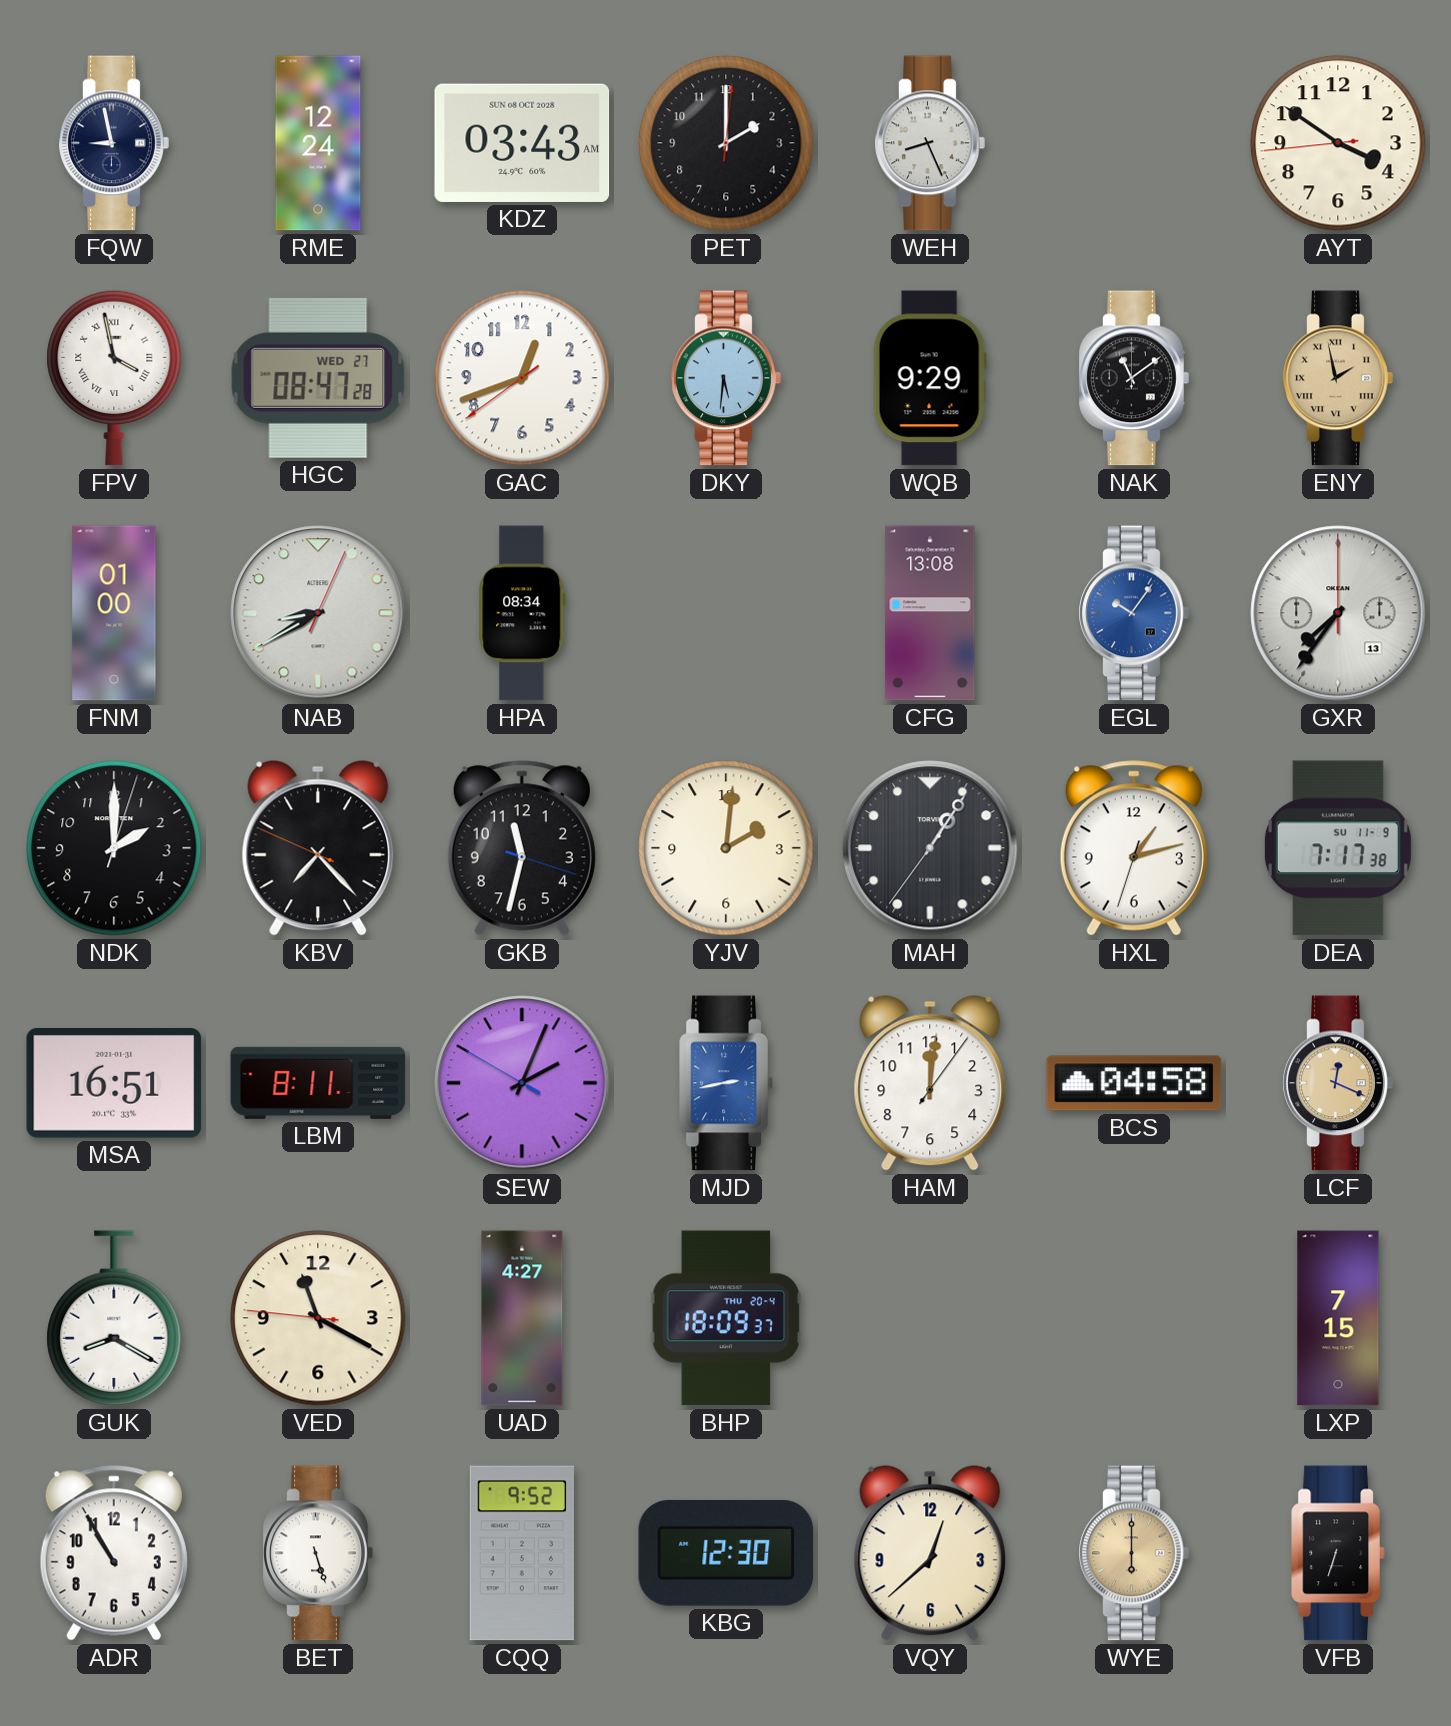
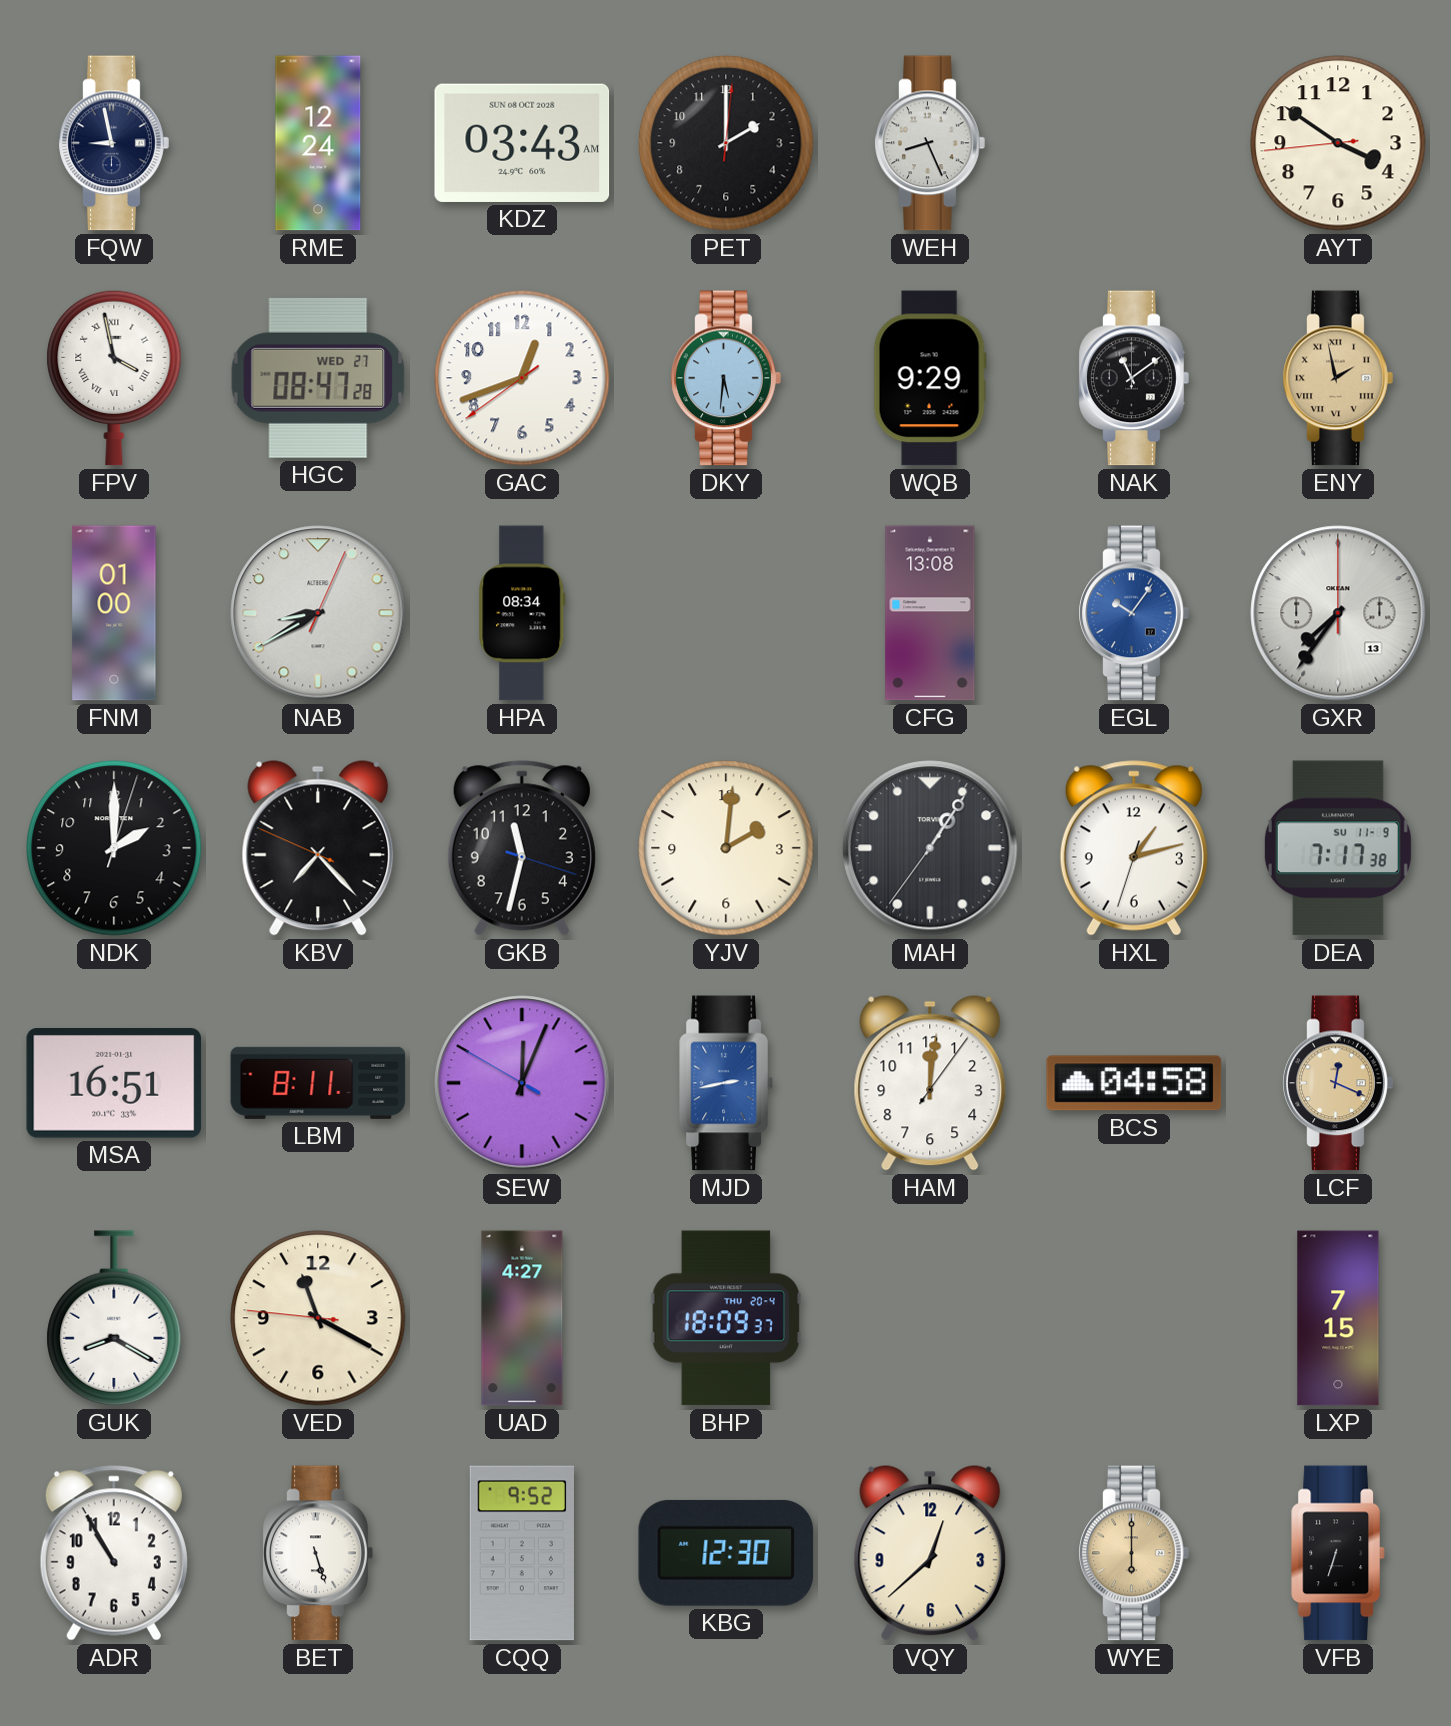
SEW: 2:03 -> 12:03 (522, 1083)
